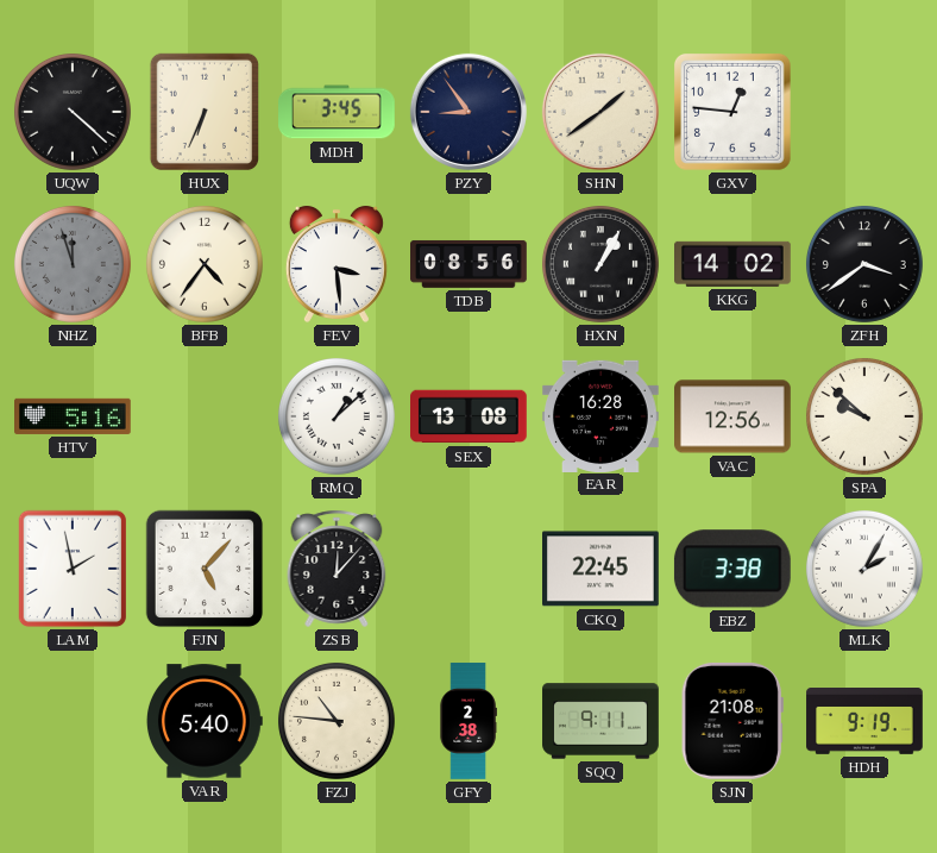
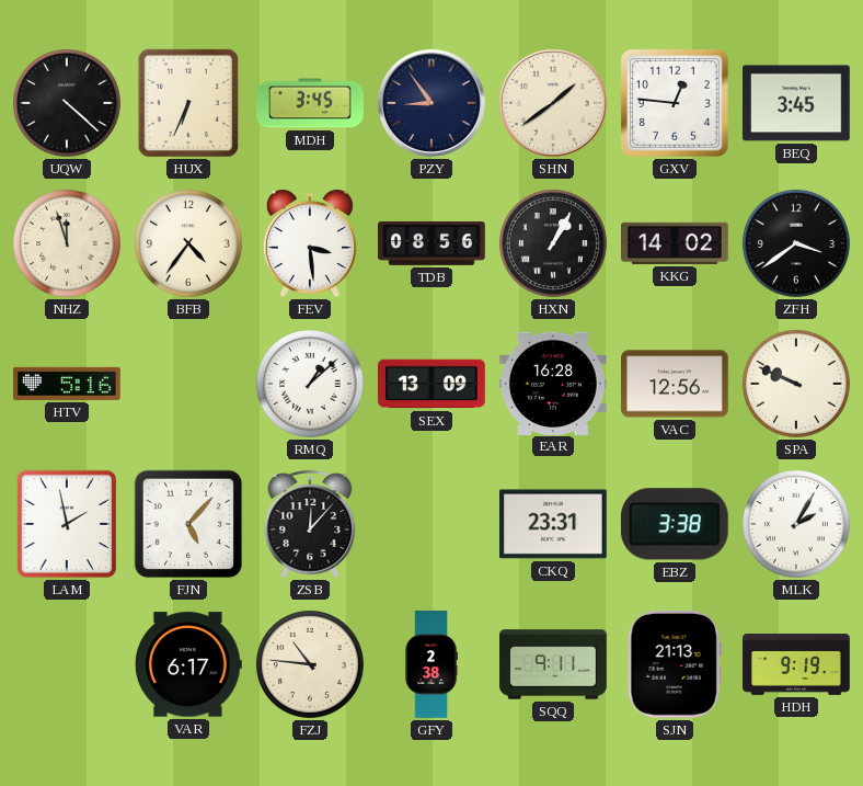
BEQ: none -> 3:45 (797, 103)
NHZ dial: grey -> cream (67, 243)
SEX: 13:08 -> 13:09 (433, 384)
SPA: 9:52 -> 9:49 (796, 384)
CKQ: 22:45 -> 23:31 (554, 524)
VAR: 5:40 -> 6:17 (188, 664)
SJN: 21:08 -> 21:13 (675, 664)
